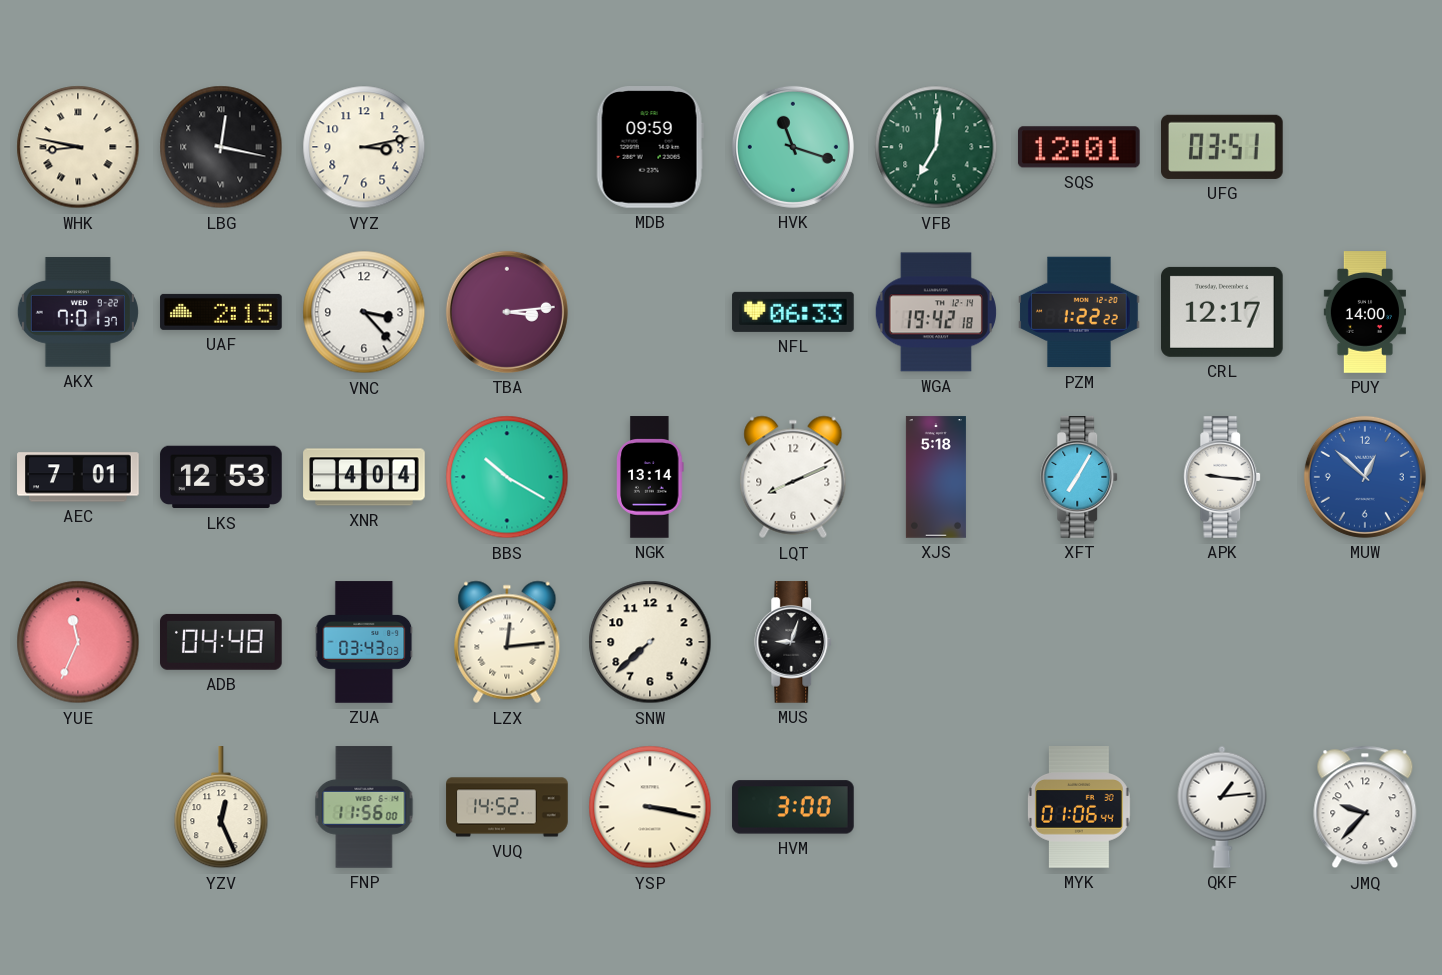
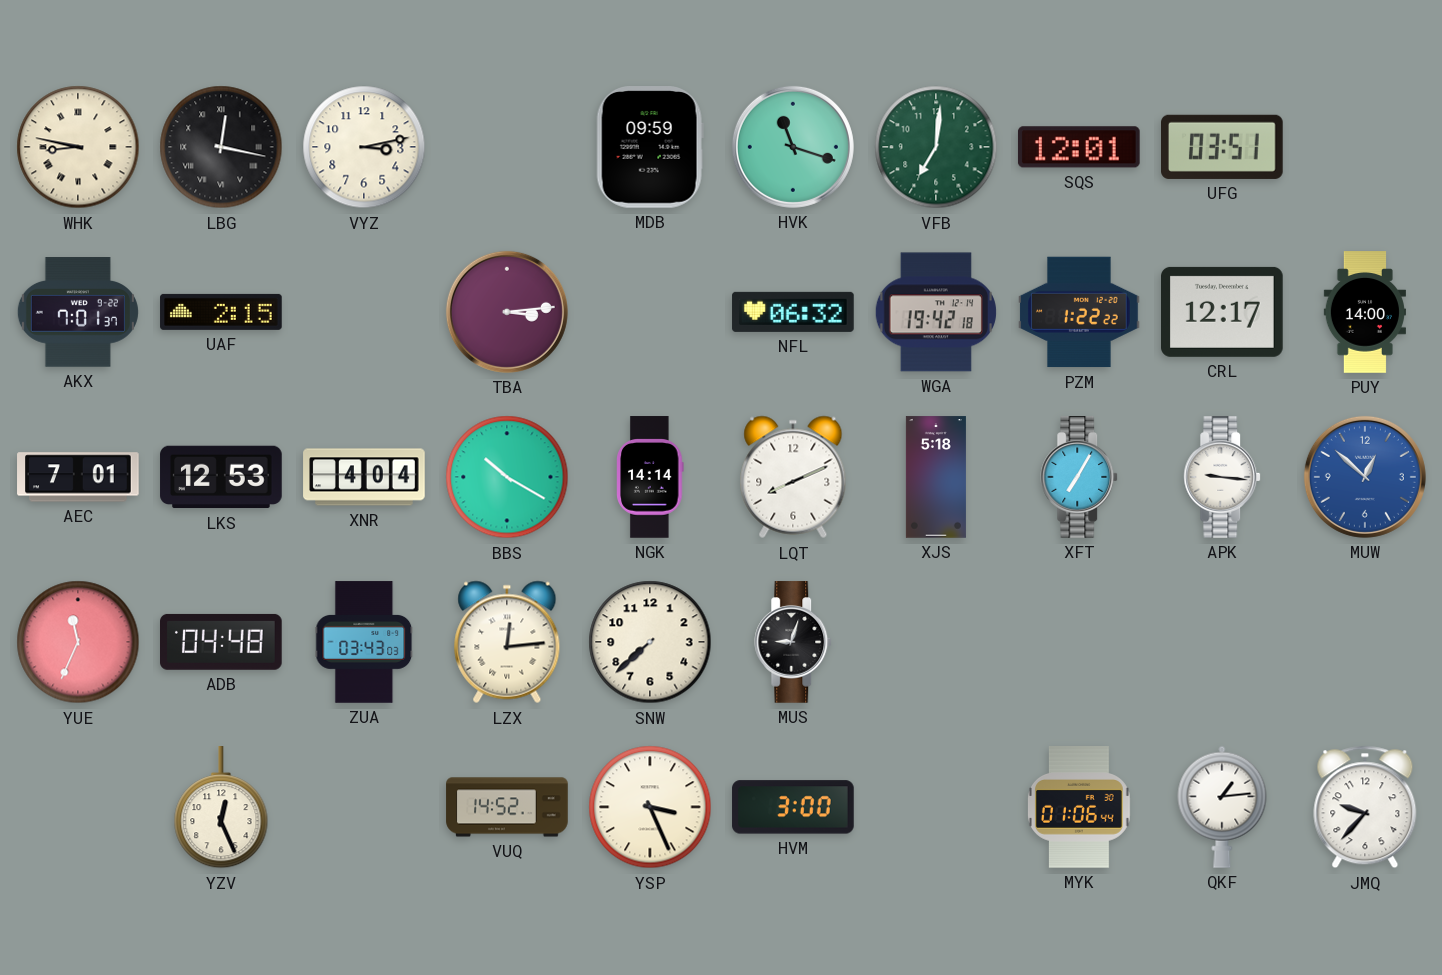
VNC: 3:23 -> none (364, 312)
NFL: 06:33 -> 06:32 (793, 312)
NGK: 13:14 -> 14:14 (650, 477)
FNP: 11:56 -> none (364, 807)
YSP: 3:17 -> 3:26 (650, 807)
